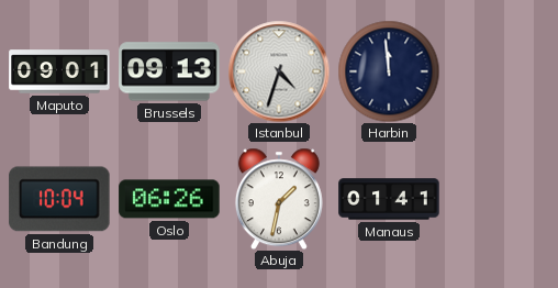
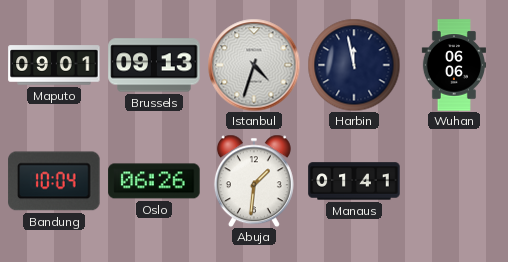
Harbin: 11:59 -> 11:58 (354, 65)
Wuhan: none -> 06:06 (453, 65)
Abuja: 1:32 -> 1:31 (254, 181)
